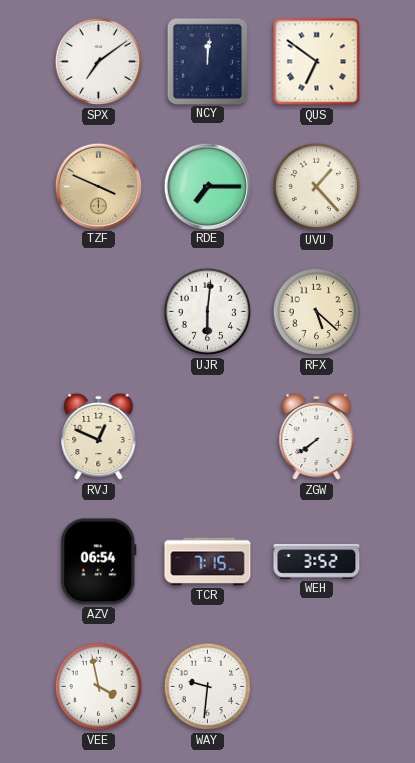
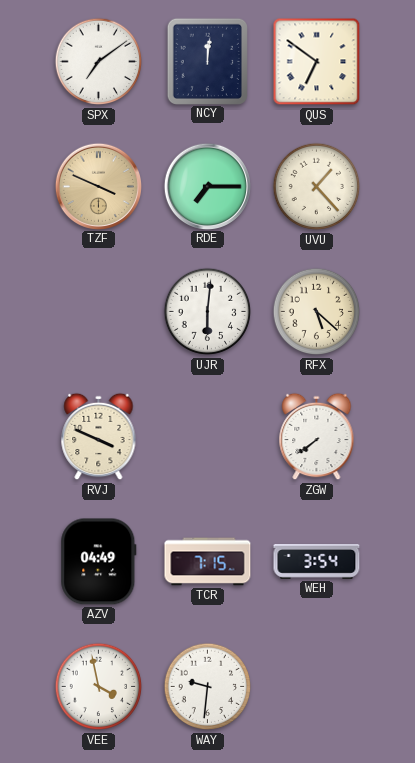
RVJ: 12:49 -> 3:49 (99, 437)
AZV: 06:54 -> 04:49 (99, 562)
WEH: 3:52 -> 3:54 (317, 562)
